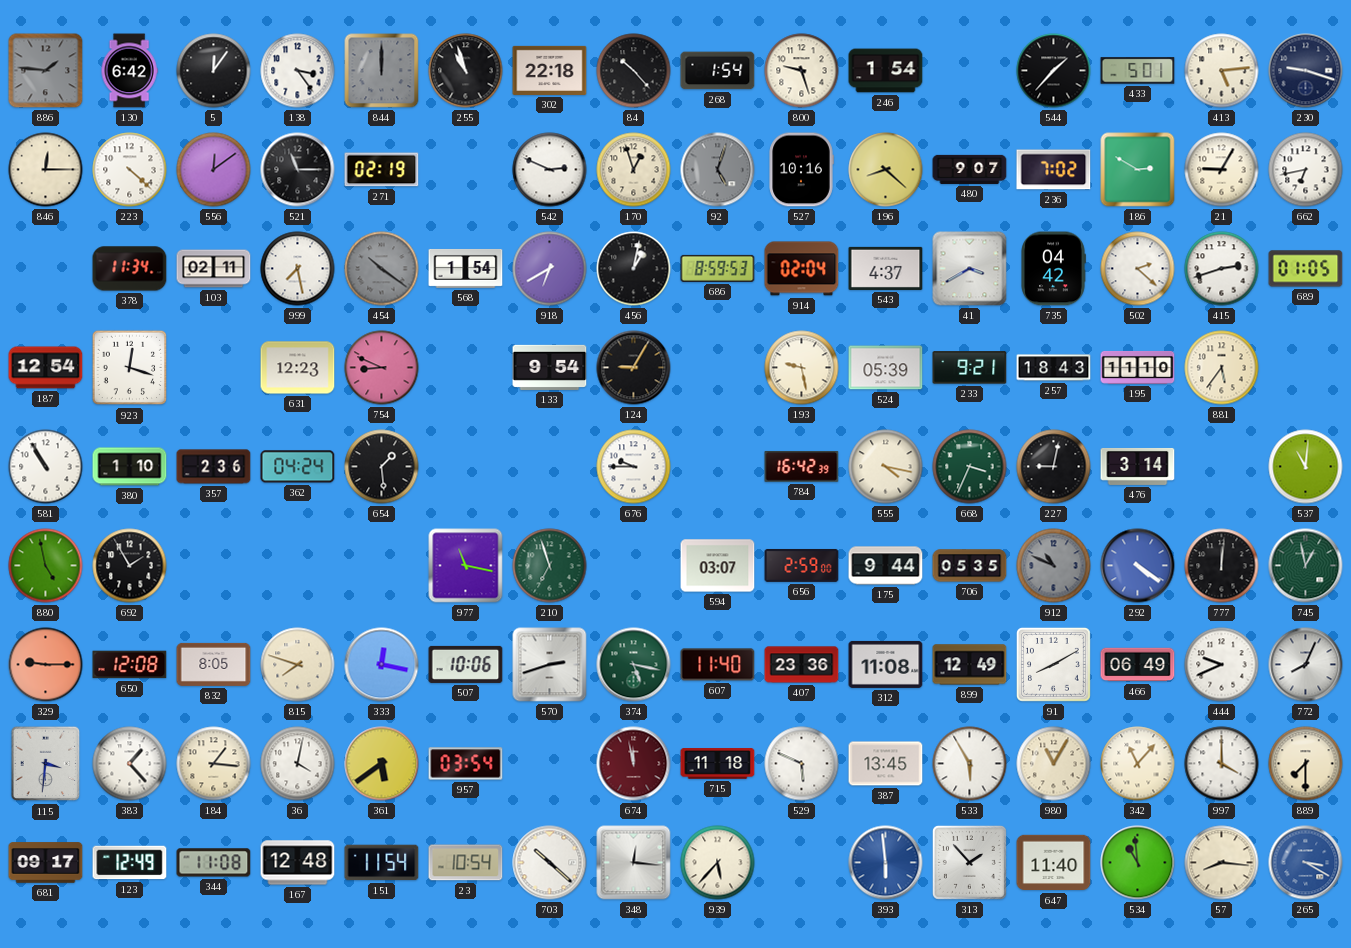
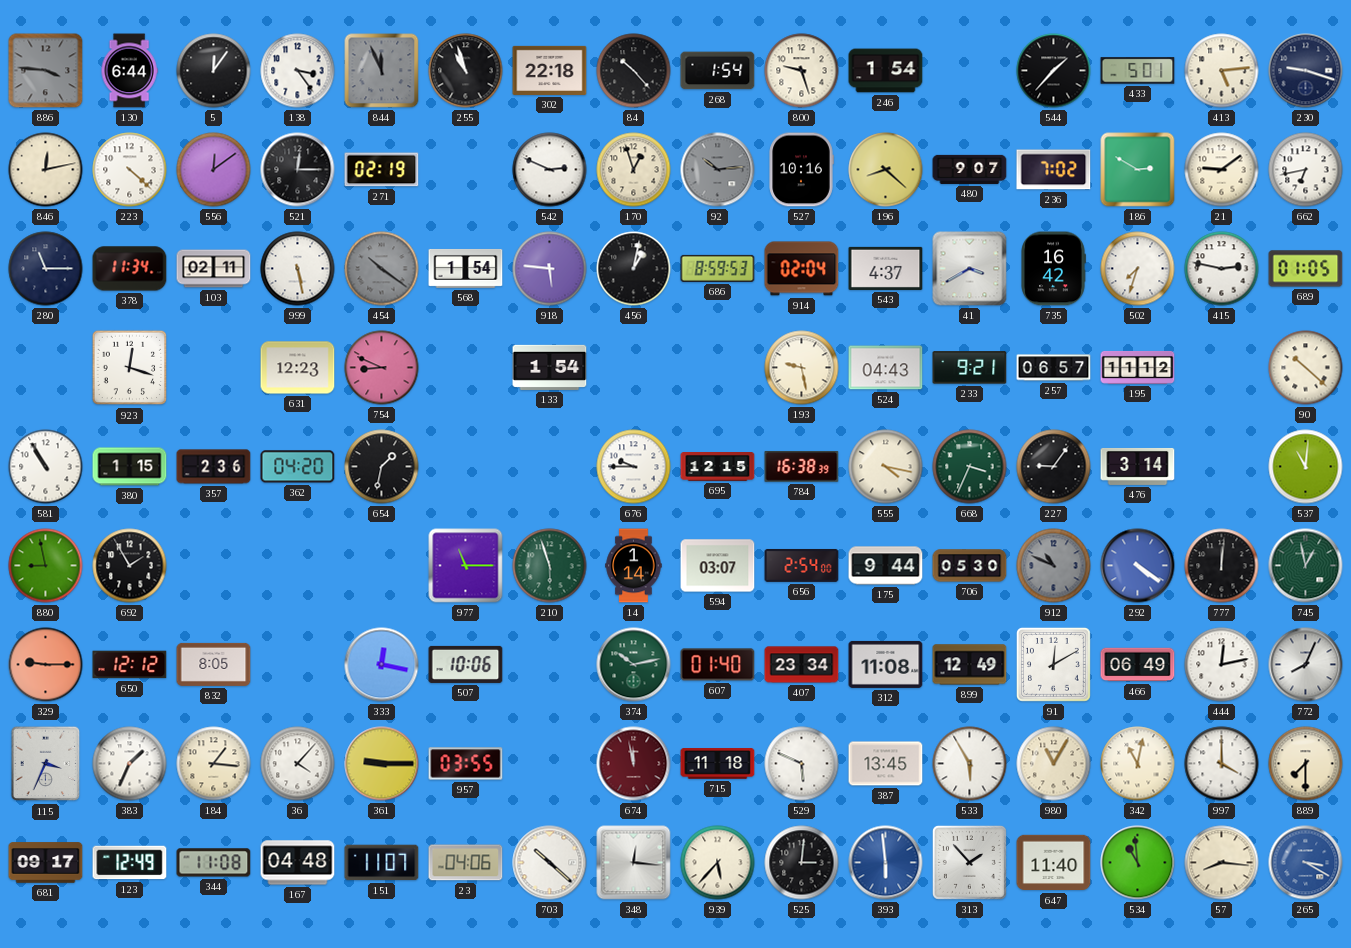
886: 1:46 -> 3:46 (46, 71)
130: 6:42 -> 6:44 (129, 71)
844: 12:00 -> 11:56 (382, 71)
846: 12:15 -> 12:13 (46, 170)
521: 11:15 -> 12:15 (298, 170)
92: 5:03 -> 10:14 (718, 170)
21: 9:05 -> 9:09 (1222, 170)
280: none -> 11:15 (46, 269)
999: 7:28 -> 5:28 (298, 269)
918: 6:40 -> 5:46 (550, 269)
735: 04:42 -> 16:42 (1053, 269)
502: 2:22 -> 7:33 (1138, 269)
415: 2:42 -> 2:47 (1222, 269)
187: 12:54 -> none (46, 368)
133: 9:54 -> 1:54 (550, 367)
124: 9:05 -> none (634, 368)
524: 05:39 -> 04:43 (886, 368)
257: 18:43 -> 06:57 (1054, 368)
195: 11:10 -> 11:12 (1138, 367)
881: 5:36 -> none (1222, 368)
90: none -> 10:22 (1306, 368)
380: 1:10 -> 1:15 (130, 467)
362: 04:24 -> 04:20 (298, 467)
654: 1:29 -> 1:32 (382, 467)
695: none -> 12:15 (718, 467)
784: 16:42 -> 16:38 (802, 467)
227: 9:02 -> 9:06 (1054, 467)
880: 4:58 -> 8:58 (46, 566)
977: 11:17 -> 11:15 (466, 566)
210: 6:57 -> 5:57 (550, 566)
14: none -> 1:14 (634, 566)
656: 2:59 -> 2:54 (802, 565)
706: 05:35 -> 05:30 (970, 566)
650: 12:08 -> 12:12 (130, 665)
815: 7:48 -> none (298, 665)
570: 2:42 -> none (550, 665)
374: 5:17 -> 10:13 (634, 665)
607: 11:40 -> 01:40 (718, 665)
407: 23:36 -> 23:34 (802, 665)
91: 8:10 -> 12:10 (1053, 664)
444: 9:41 -> 12:13 (1222, 665)
115: 3:31 -> 3:34 (46, 764)
383: 1:23 -> 1:34 (130, 764)
36: 4:02 -> 4:07 (298, 764)
361: 5:39 -> 9:15 (382, 764)
957: 03:54 -> 03:55 (466, 764)
342: 11:07 -> 11:02 (1138, 764)
167: 12:48 -> 04:48 (298, 863)
151: 11:54 -> 11:07 (382, 863)
23: 10:54 -> 04:06 (466, 863)
525: none -> 3:01 (802, 863)
